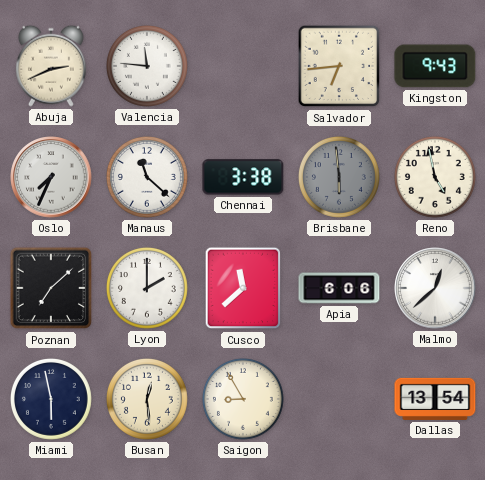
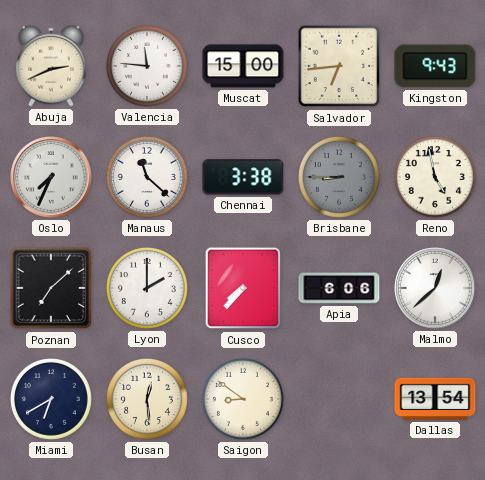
Muscat: none -> 15:00 (243, 66)
Brisbane: 5:59 -> 8:45 (339, 177)
Cusco: 11:38 -> 7:37 (243, 288)
Miami: 5:58 -> 6:40 (51, 399)
Saigon: 8:55 -> 8:51 (243, 399)
